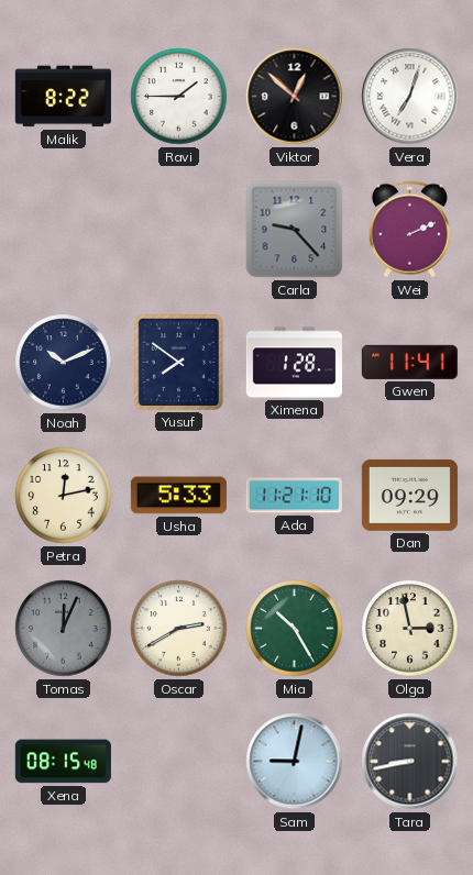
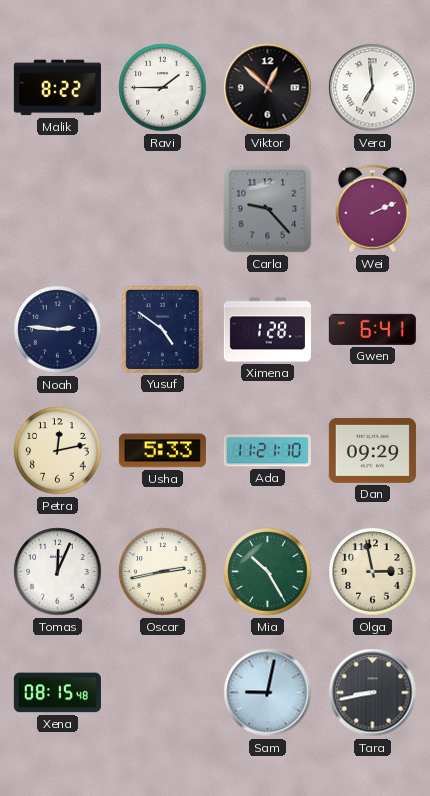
Vera: 7:03 -> 6:59 (373, 88)
Noah: 10:11 -> 2:46 (58, 330)
Yusuf: 7:51 -> 4:51 (162, 329)
Gwen: 11:41 -> 6:41 (372, 329)
Tomas dial: grey -> white (58, 572)
Oscar: 2:40 -> 2:43 (163, 572)
